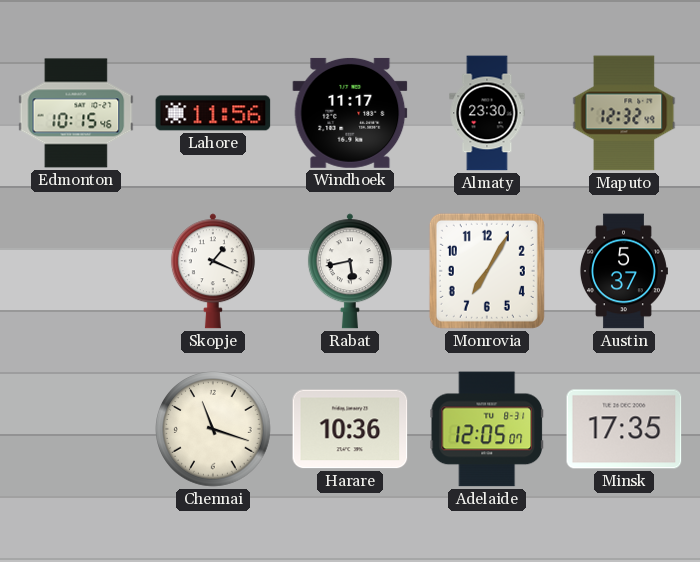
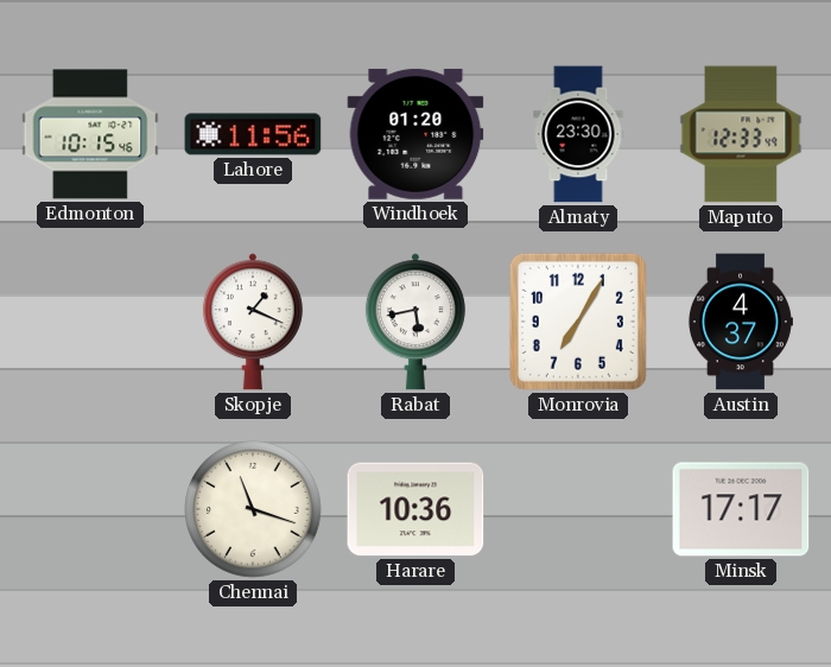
Windhoek: 11:17 -> 01:20 (415, 134)
Maputo: 12:32 -> 12:33 (741, 134)
Austin: 5:37 -> 4:37 (740, 322)
Adelaide: 12:05 -> none (487, 429)
Minsk: 17:35 -> 17:17 (741, 509)
